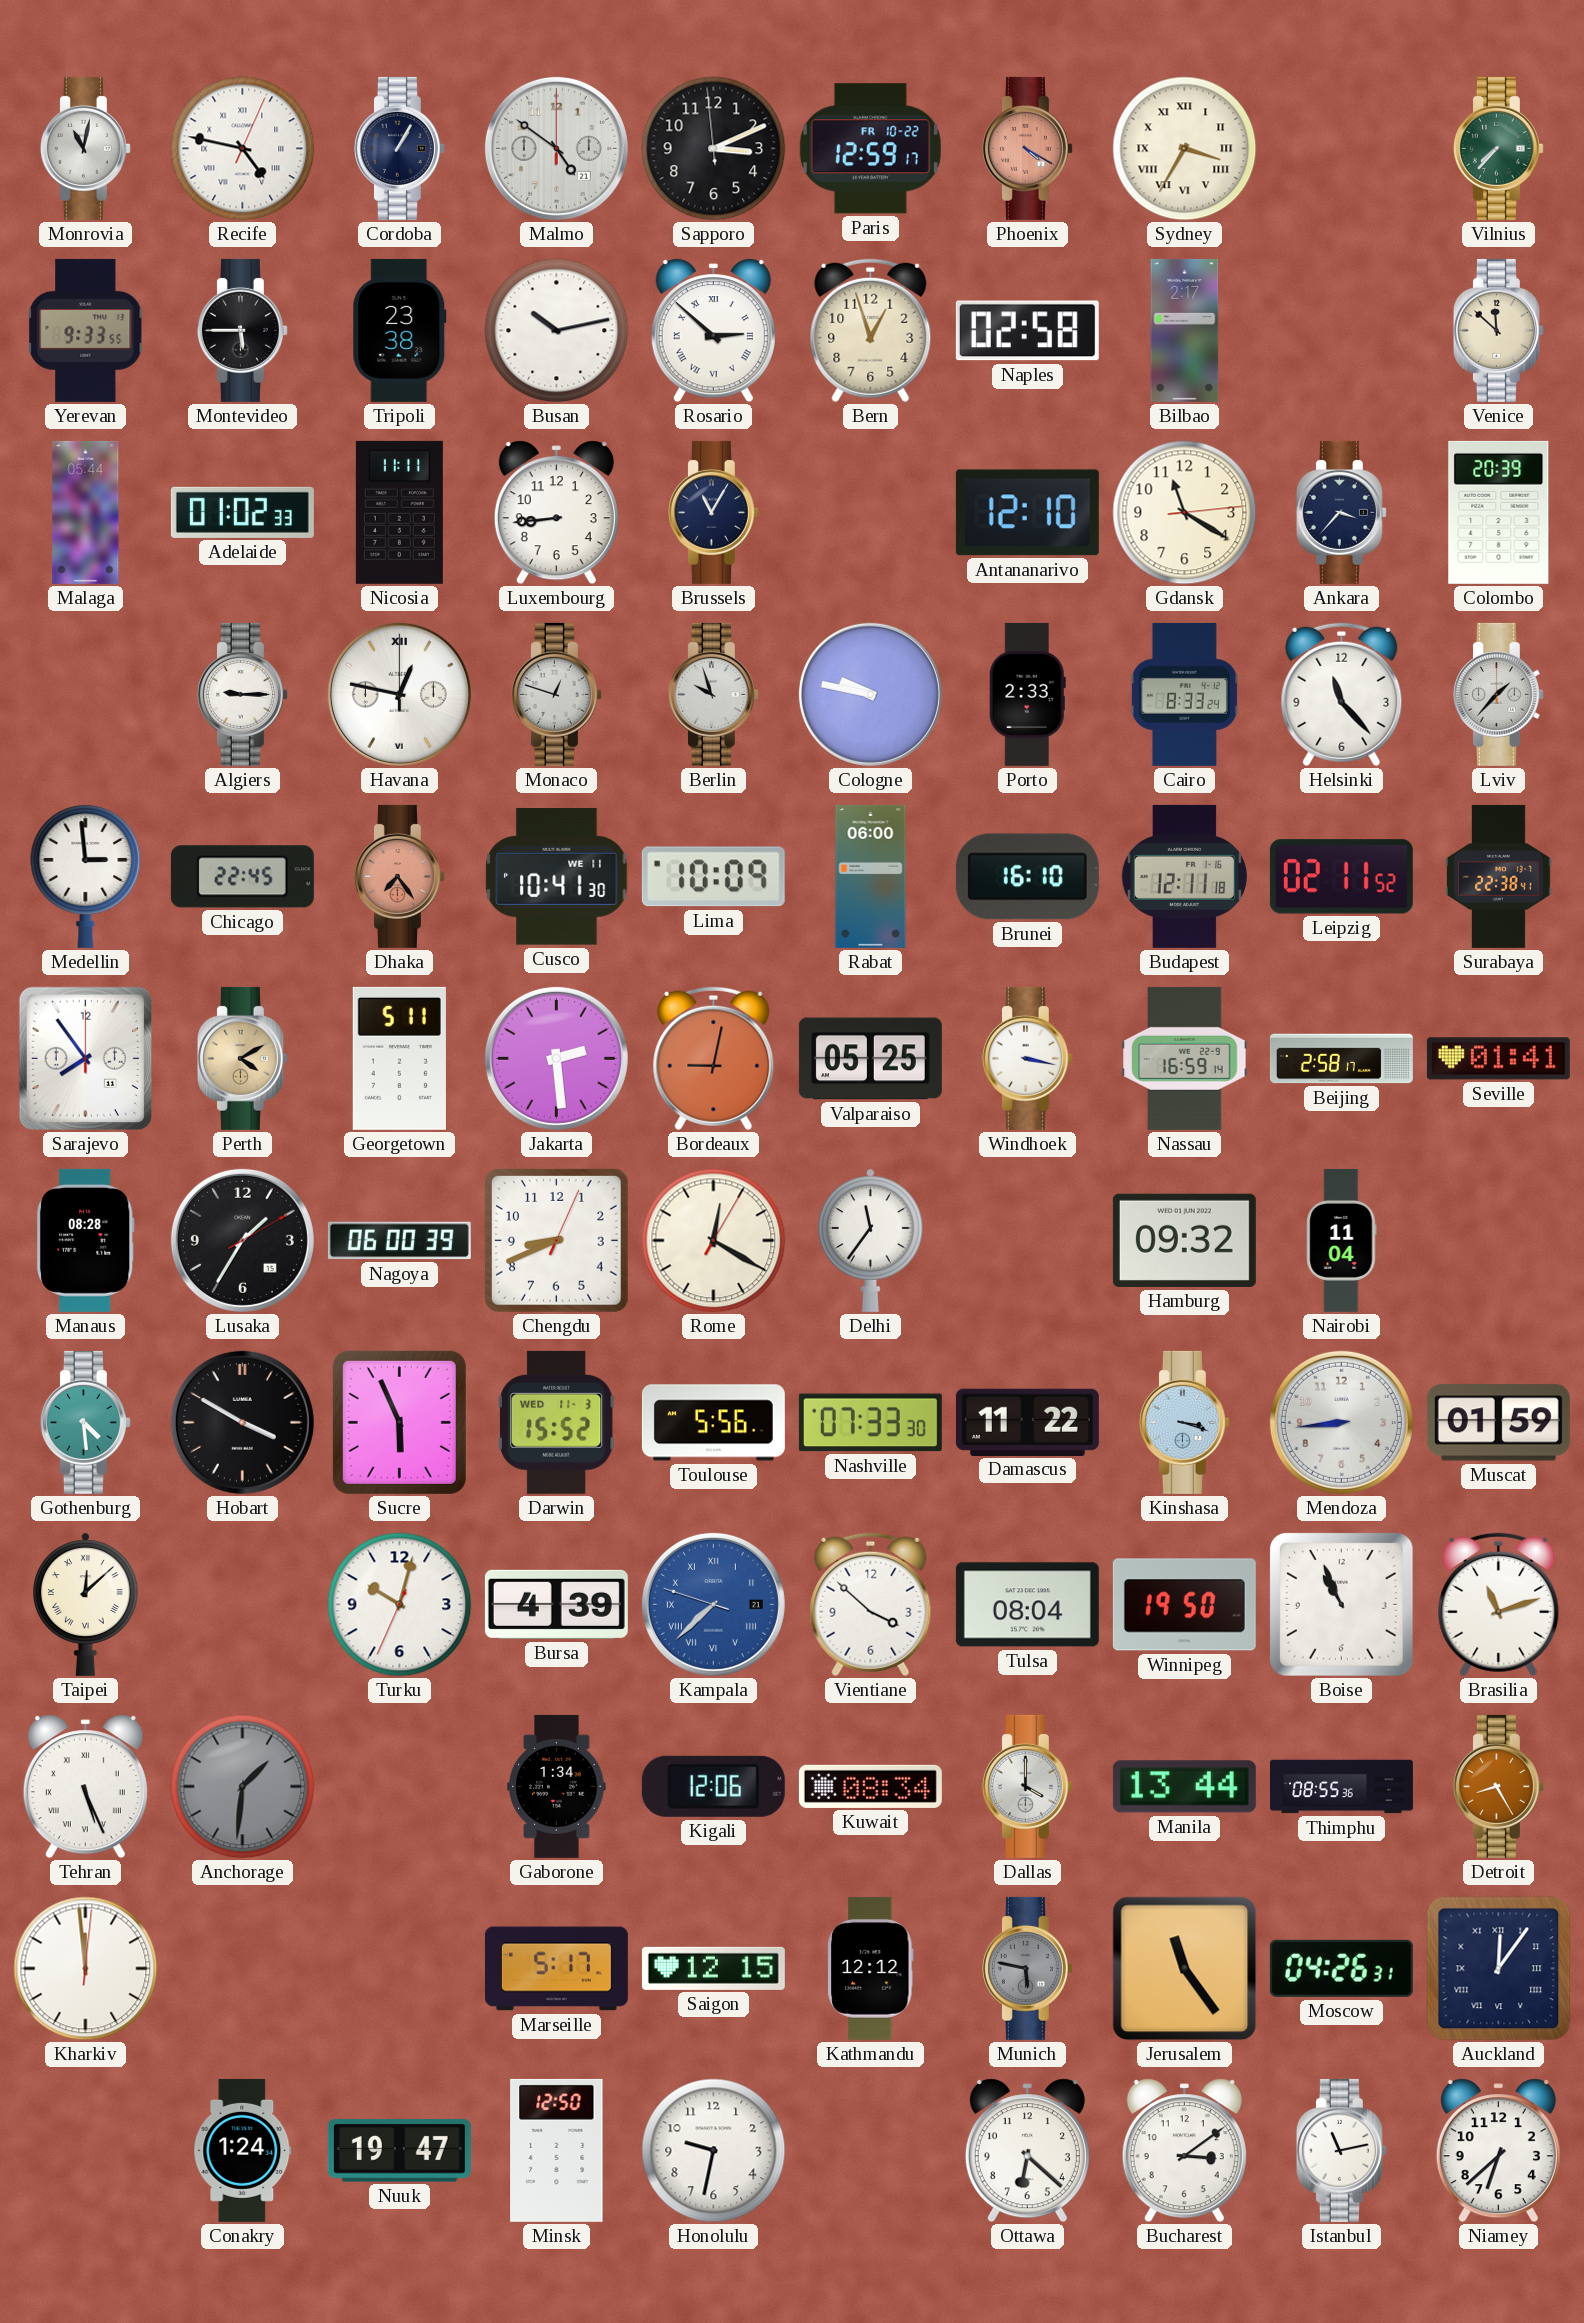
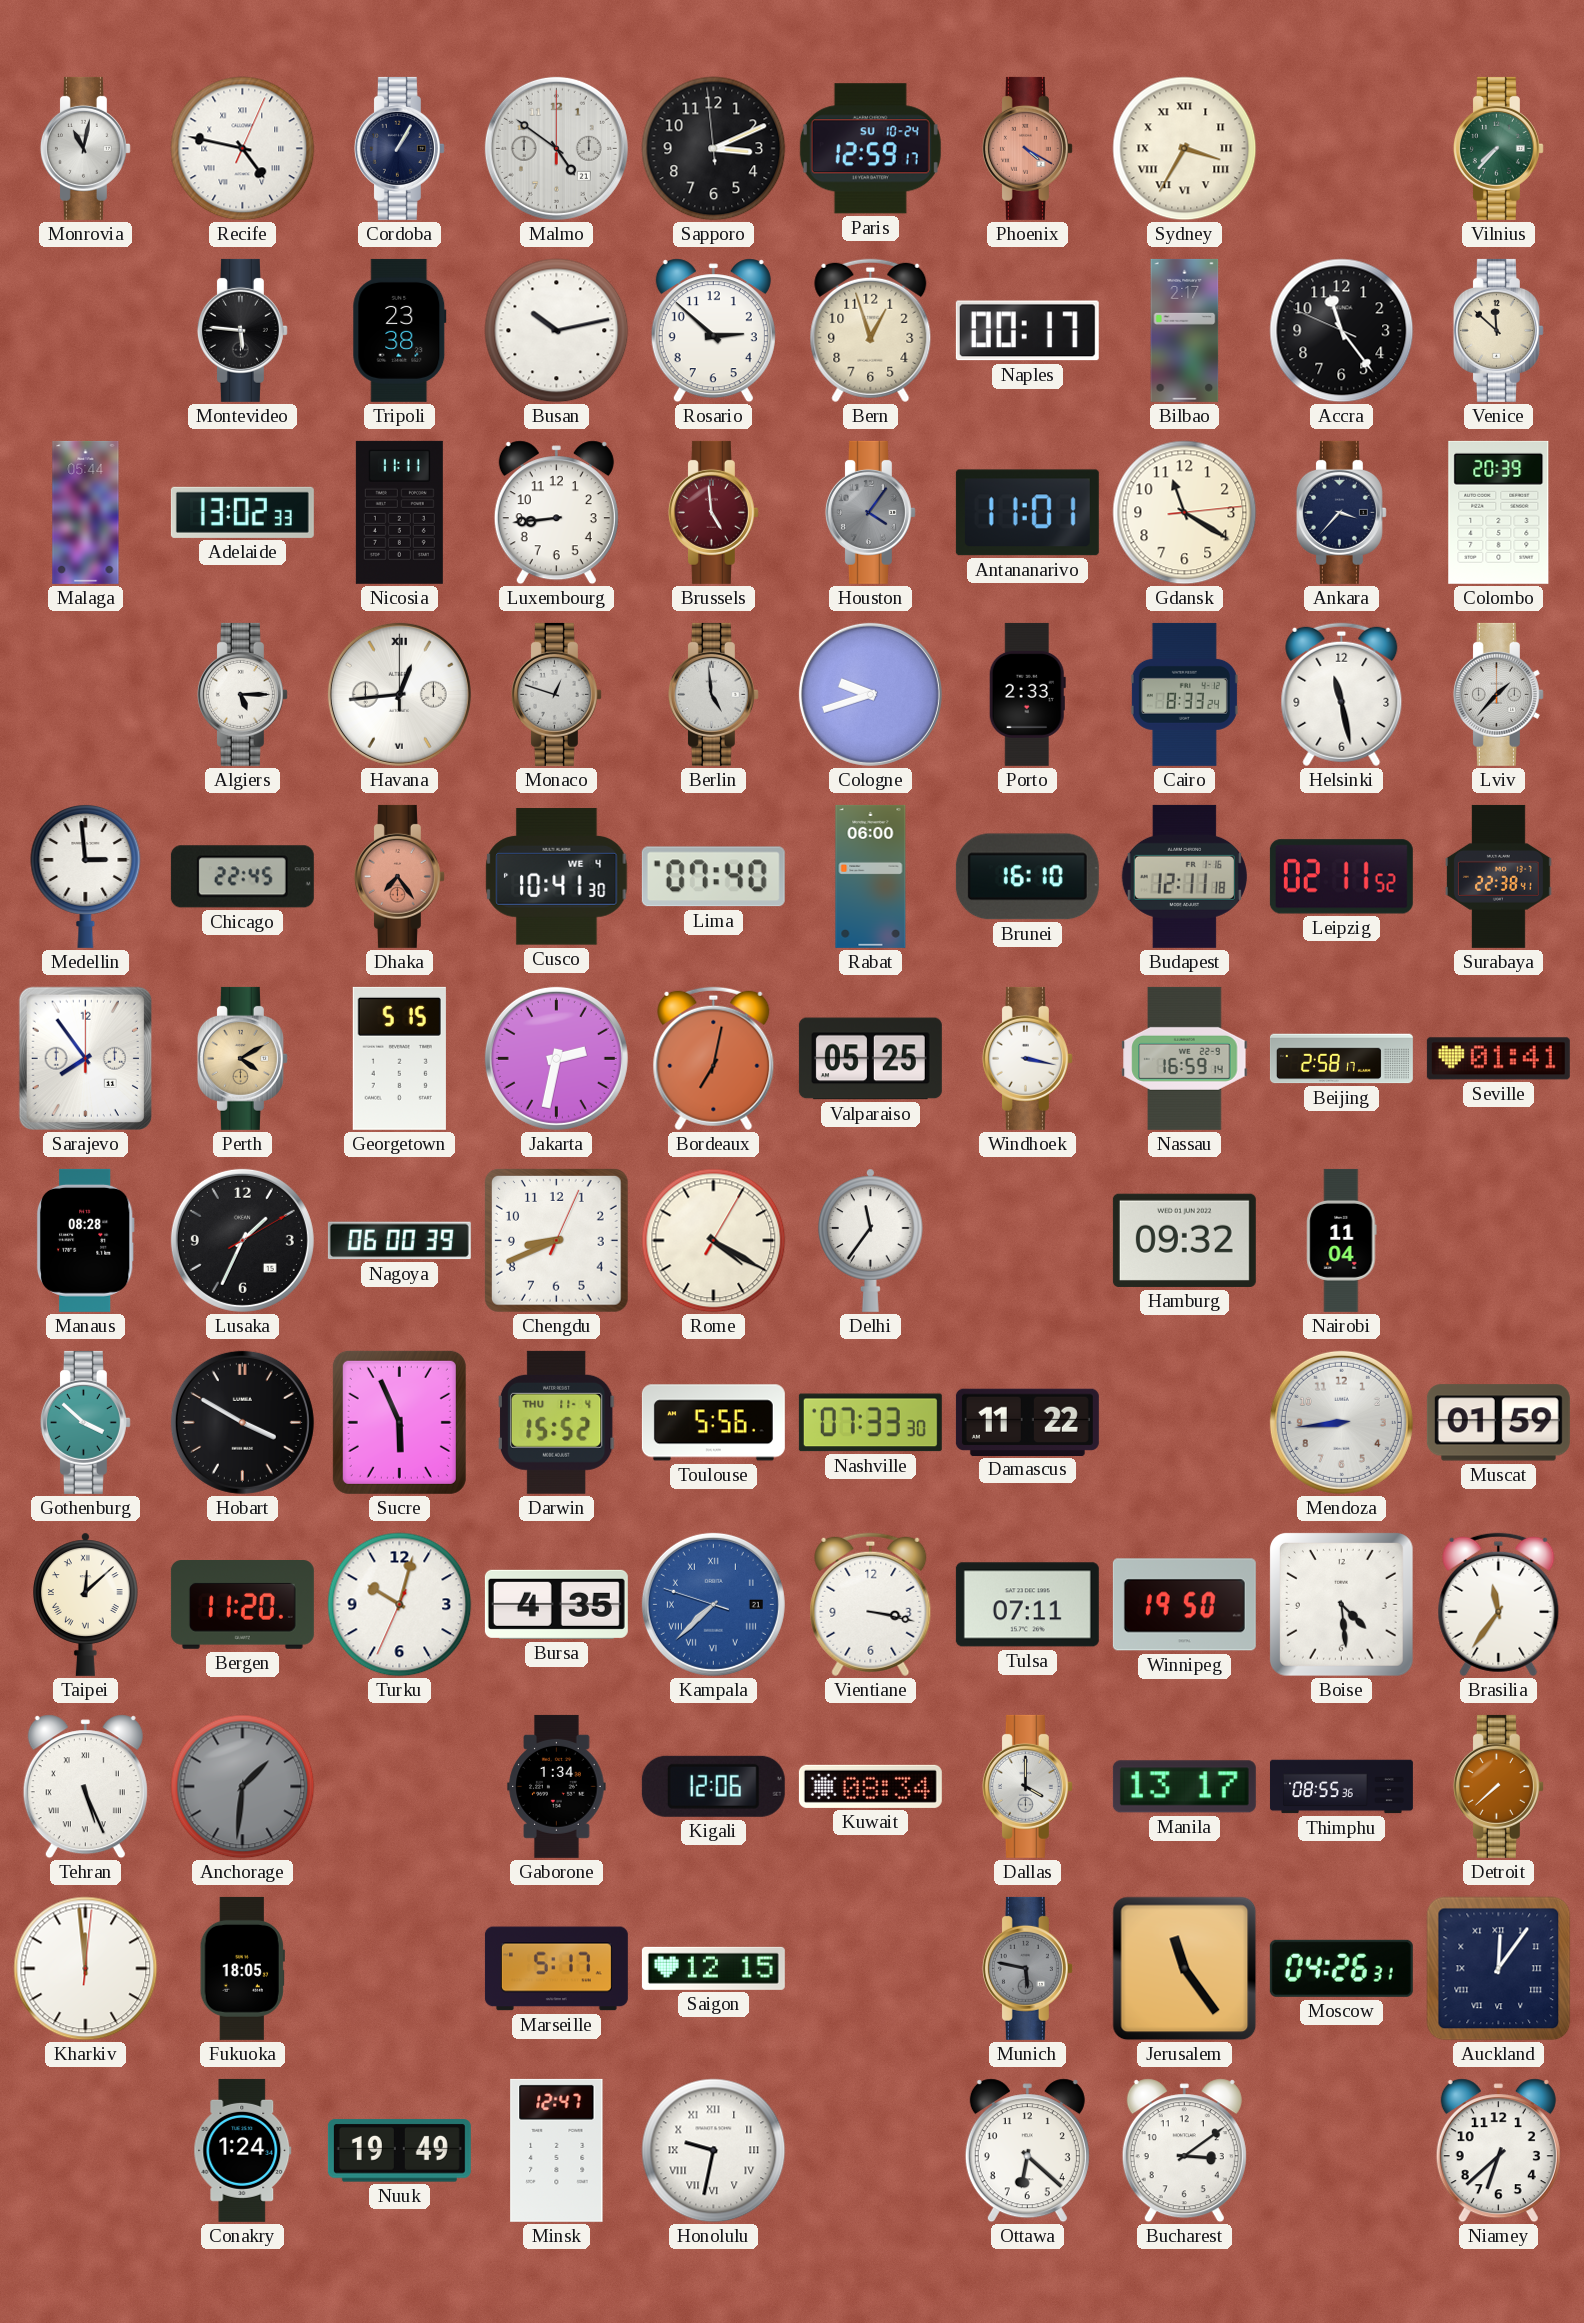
Paris date: FR 10-22 -> SU 10-24 (870, 149)
Yerevan: 9:33 -> none (86, 330)
Montevideo: 5:45 -> 5:46 (242, 330)
Rosario numerals: Roman -> Arabic (713, 331)
Naples: 02:58 -> 00:17 (1027, 331)
Accra: none -> 11:23 (1342, 331)
Adelaide: 01:02 -> 13:02 (242, 512)
Brussels: 11:05 -> 4:59 (713, 512)
Brussels dial: navy -> burgundy (713, 512)
Houston: none -> 4:06 (870, 512)
Antananarivo: 12:10 -> 11:01 (1027, 513)
Algiers: 9:15 -> 5:15 (242, 694)
Havana: 12:47 -> 12:44 (399, 694)
Berlin: 9:57 -> 4:59 (713, 694)
Cologne: 9:47 -> 9:42 (870, 694)
Helsinki: 11:23 -> 11:28 (1342, 695)
Cusco date: WE 11 -> WE 4 (557, 877)
Lima: 10:09 -> 07:40 (713, 877)
Georgetown: 5:11 -> 5:15 (399, 1058)
Jakarta: 2:29 -> 2:32 (556, 1058)
Bordeaux: 9:02 -> 7:02 (714, 1059)
Lusaka: 1:35 -> 1:34 (242, 1240)
Rome: 12:20 -> 4:20 (714, 1241)
Gothenburg: 4:29 -> 3:52 (85, 1422)
Darwin date: WED 11-3 -> THU 11-4 (556, 1422)
Kinshasa: 3:18 -> none (1184, 1422)
Bergen: none -> 11:20 (242, 1605)
Bursa: 4:39 -> 4:35 (556, 1604)
Vientiane: 3:52 -> 3:17 (871, 1605)
Tulsa: 08:04 -> 07:11 (1027, 1605)
Boise: 10:56 -> 4:29 (1342, 1605)
Brasilia: 11:12 -> 11:36 (1499, 1605)
Manila: 13:44 -> 13:17 (1184, 1787)
Detroit: 8:25 -> 7:38 (1498, 1786)
Fukuoka: none -> 18:05 (242, 1968)
Kathmandu: 12:12 -> none (871, 1968)
Nuuk: 19:47 -> 19:49 (399, 2151)
Minsk: 12:50 -> 12:47 (557, 2150)
Honolulu numerals: Arabic -> Roman (714, 2151)
Istanbul: 11:13 -> none (1341, 2150)
